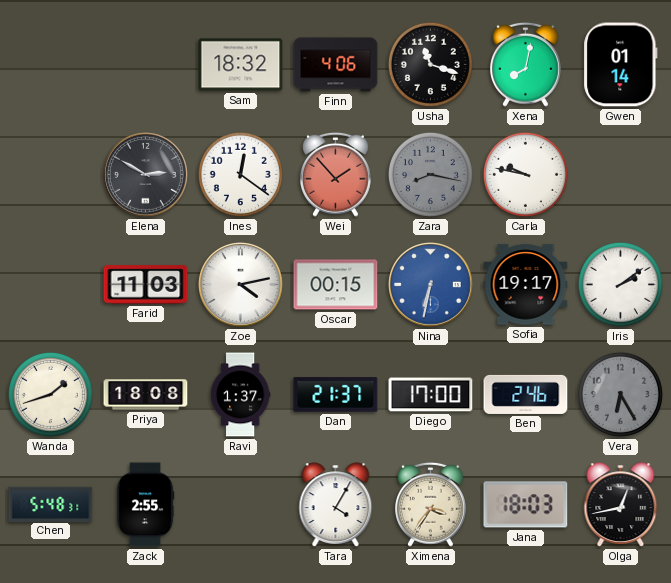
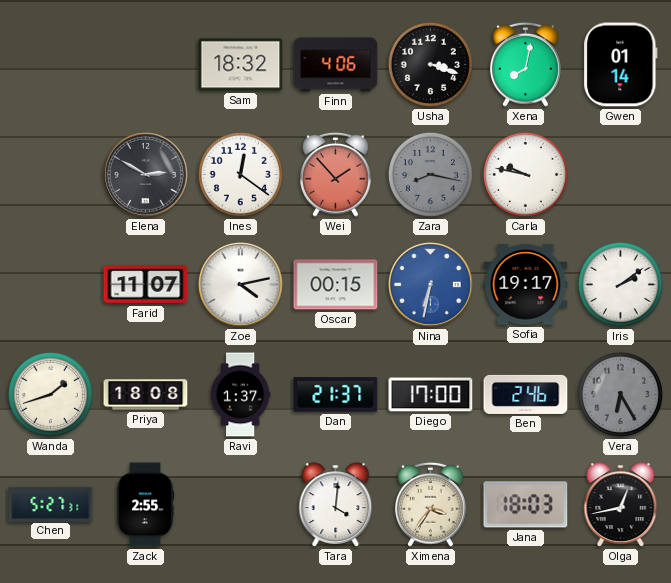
Usha: 11:18 -> 3:18 (430, 64)
Farid: 11:03 -> 11:07 (146, 285)
Chen: 5:48 -> 5:27 (51, 504)
Tara: 4:05 -> 4:01 (336, 505)
